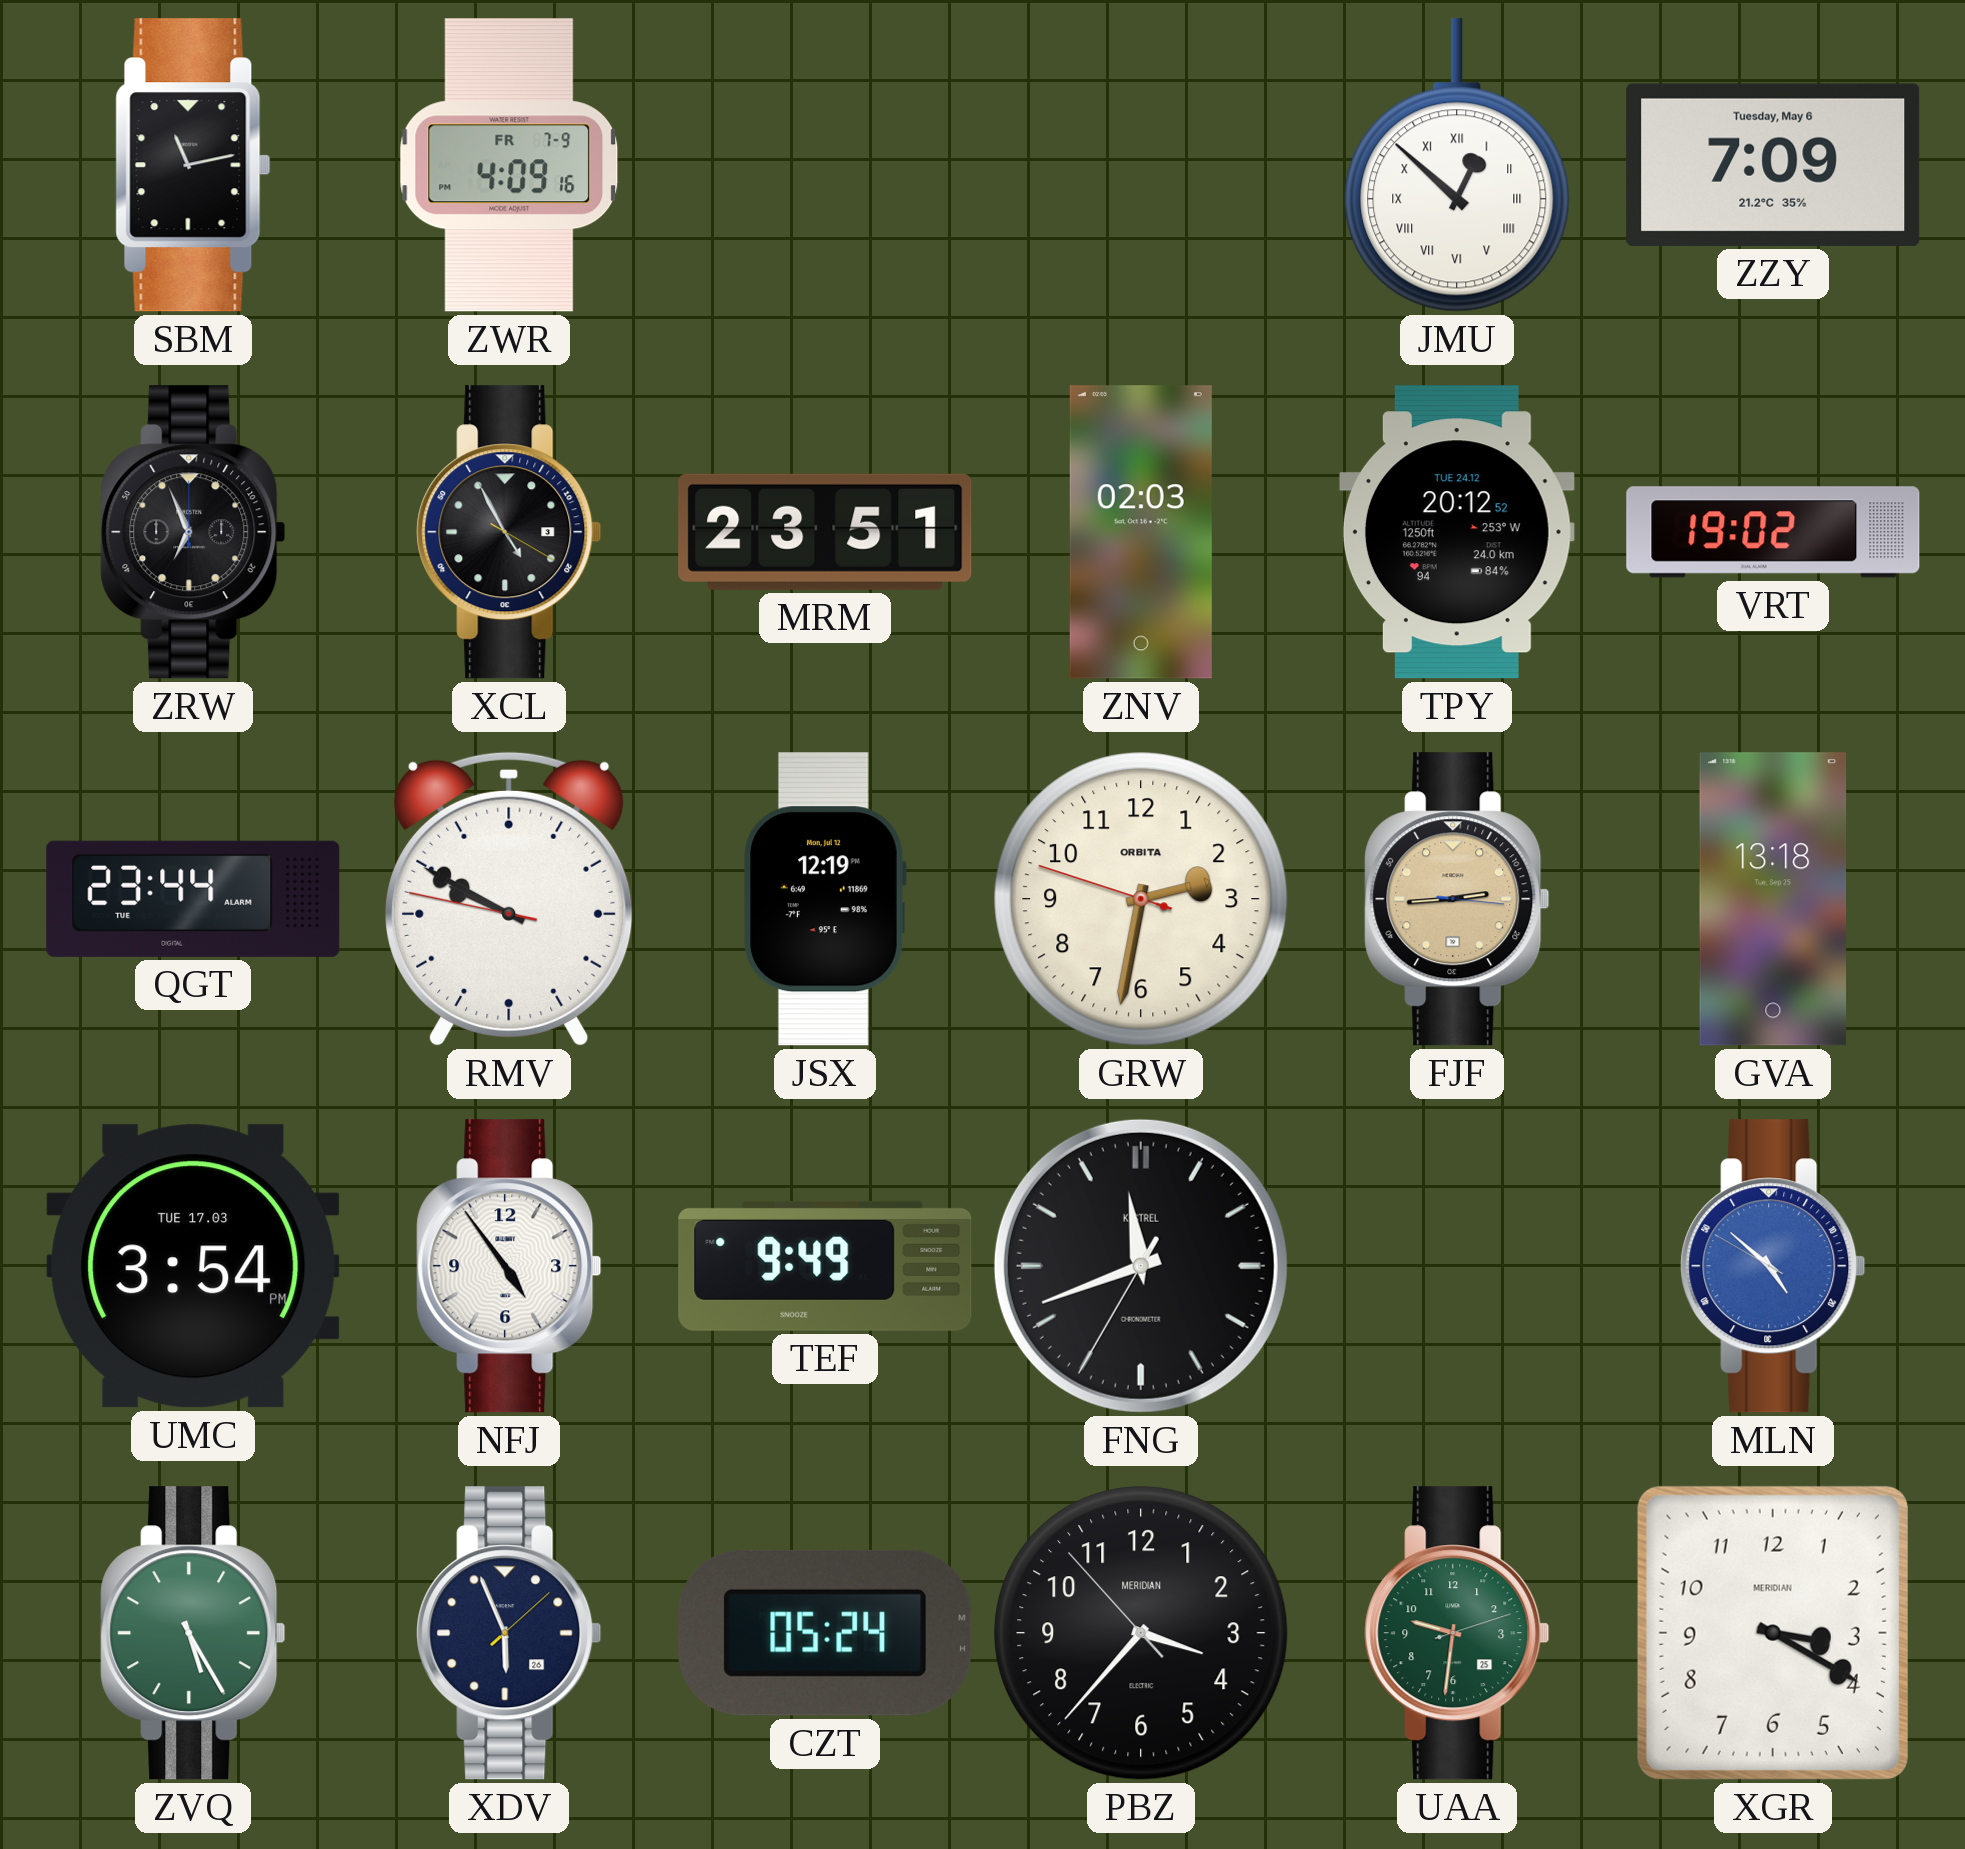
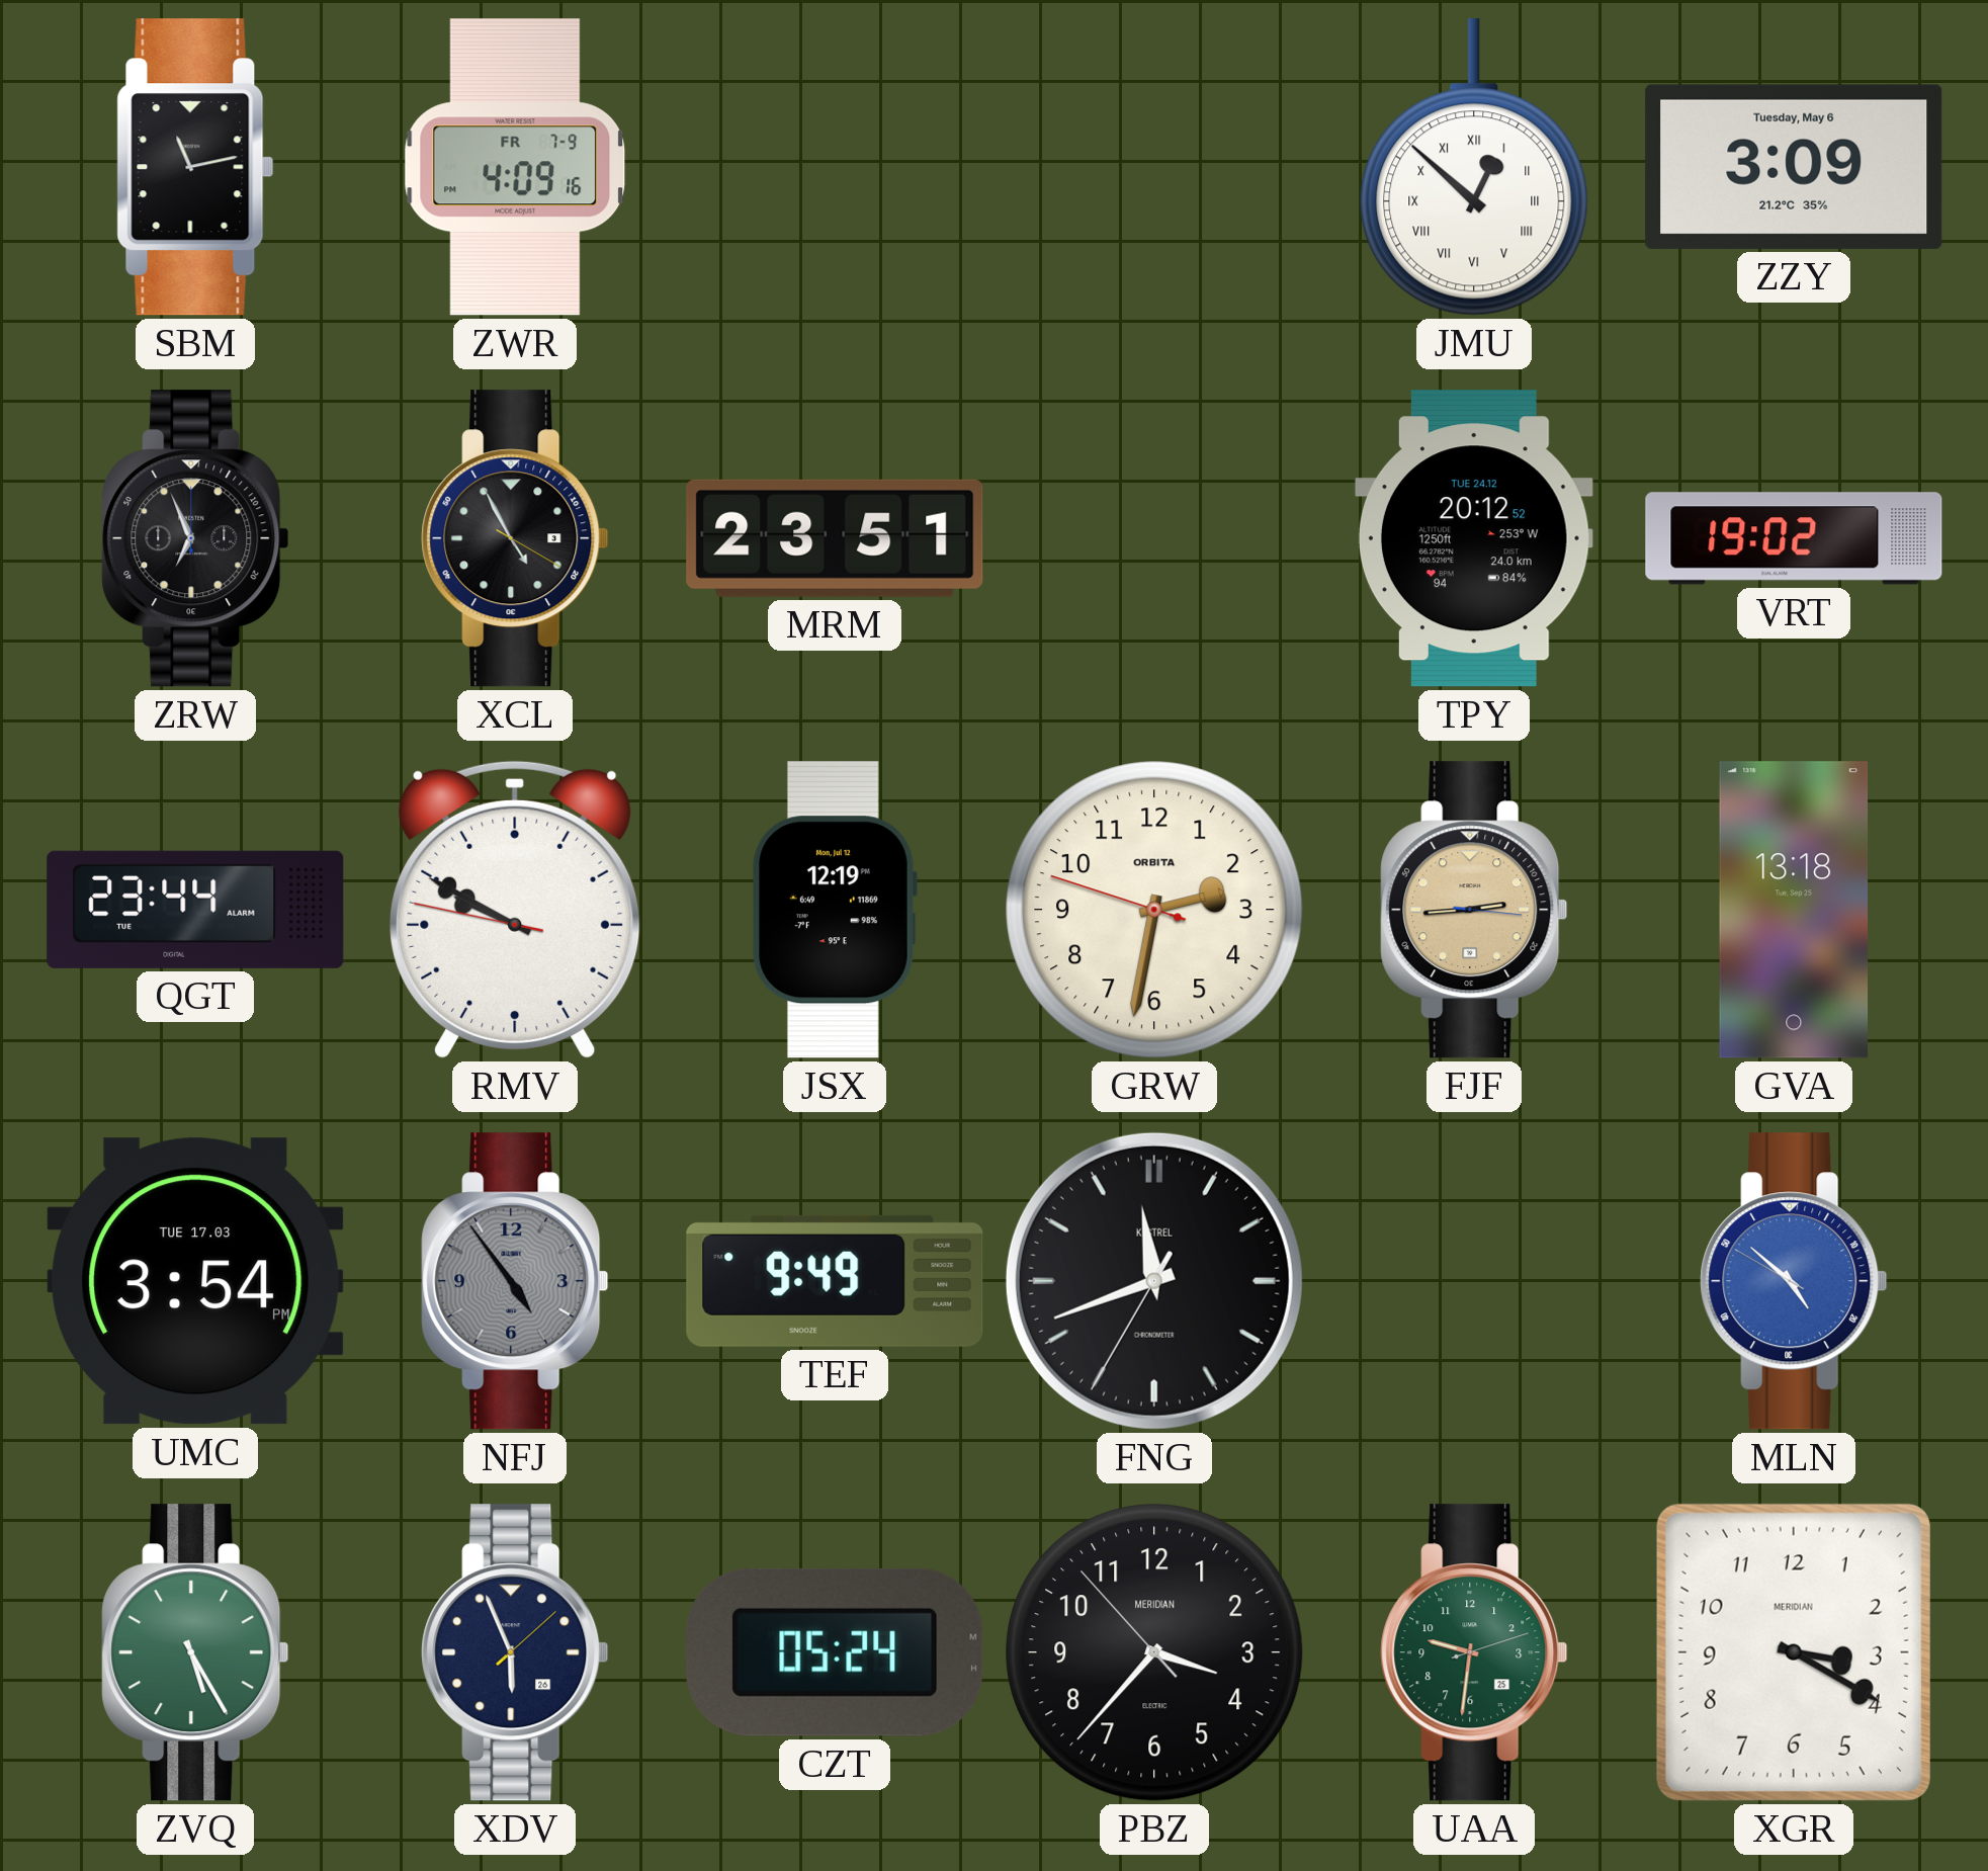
ZZY: 7:09 -> 3:09 (1794, 167)
ZNV: 02:03 -> none (1141, 532)
NFJ dial: white -> grey (515, 1281)
